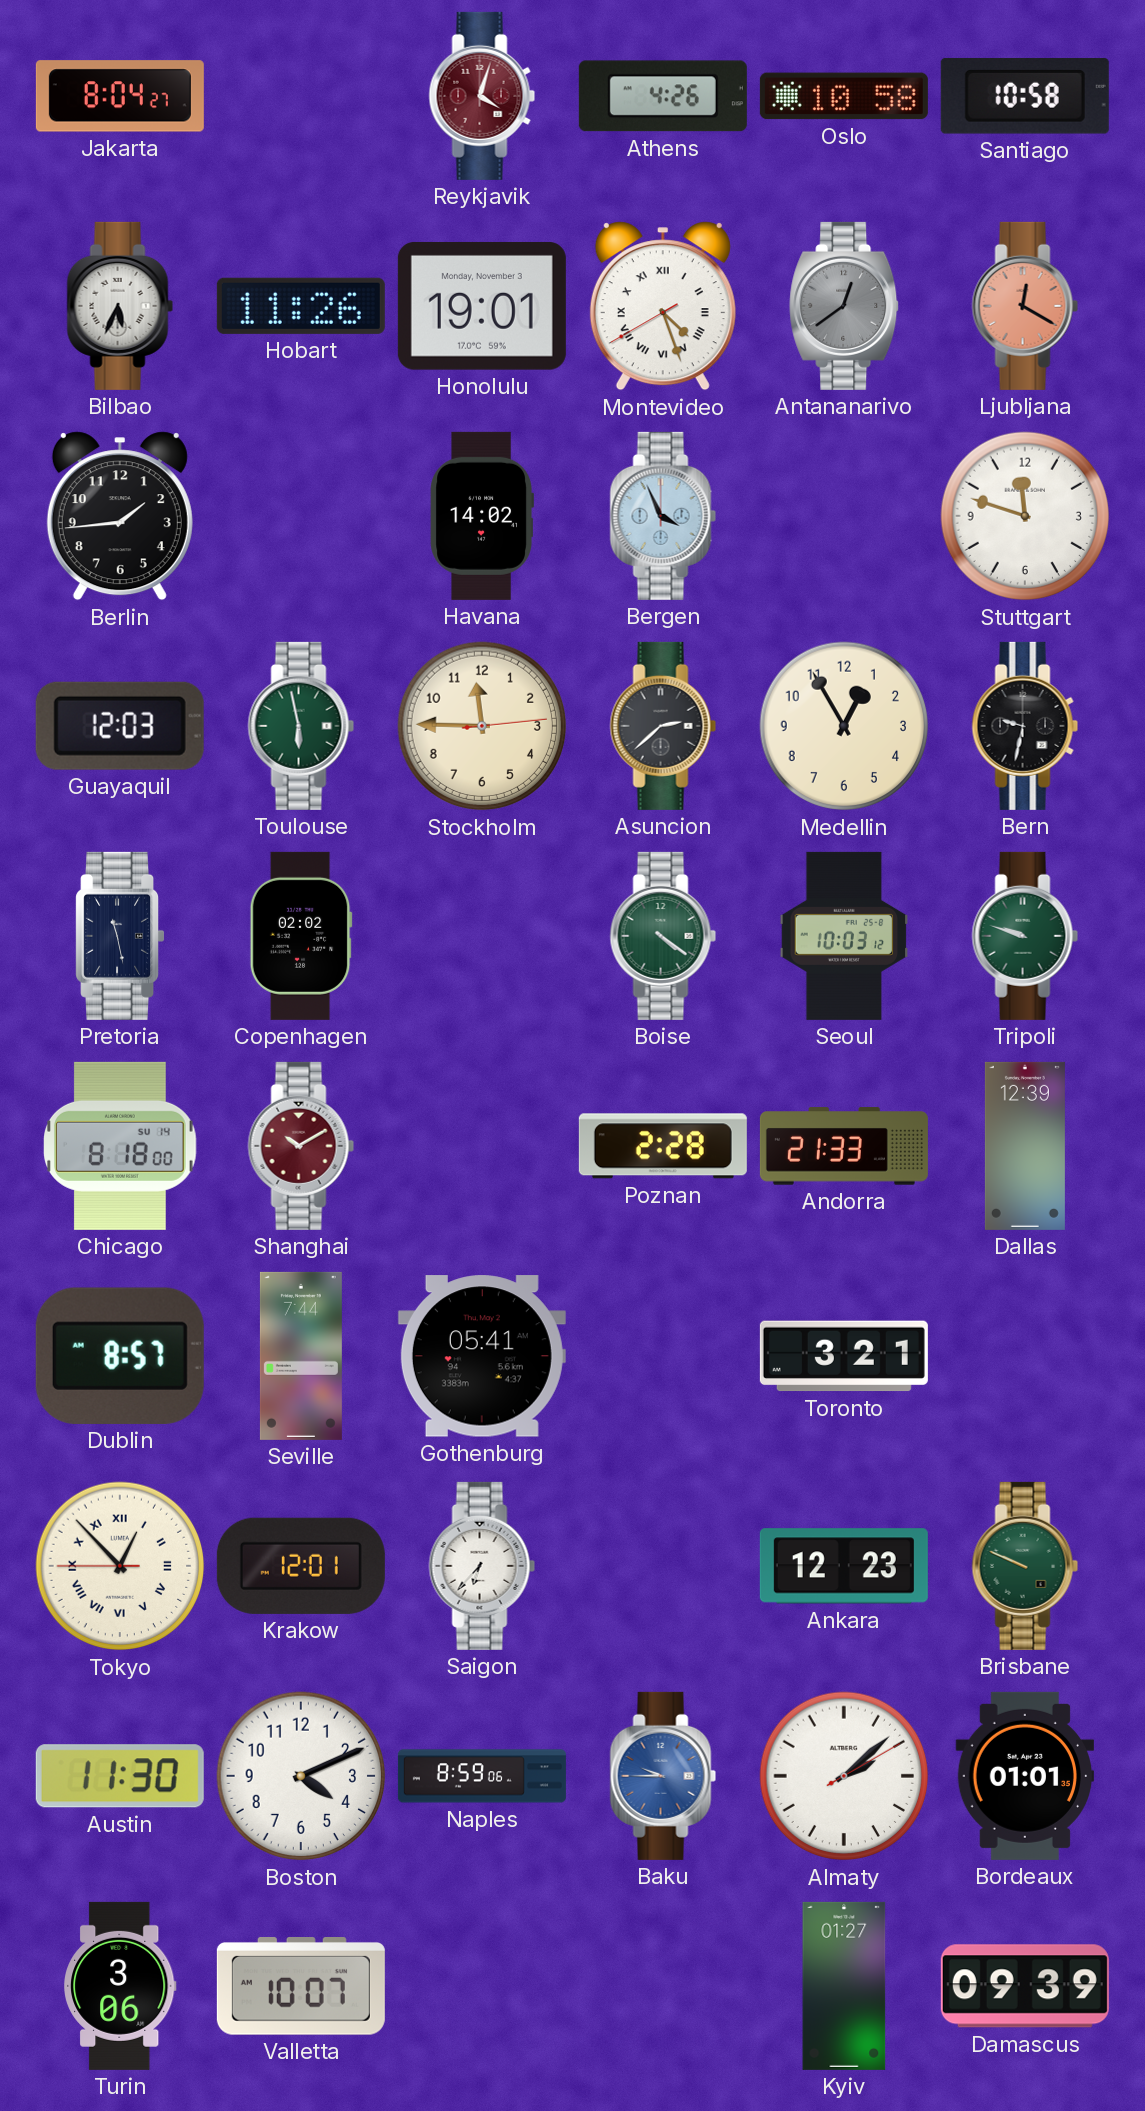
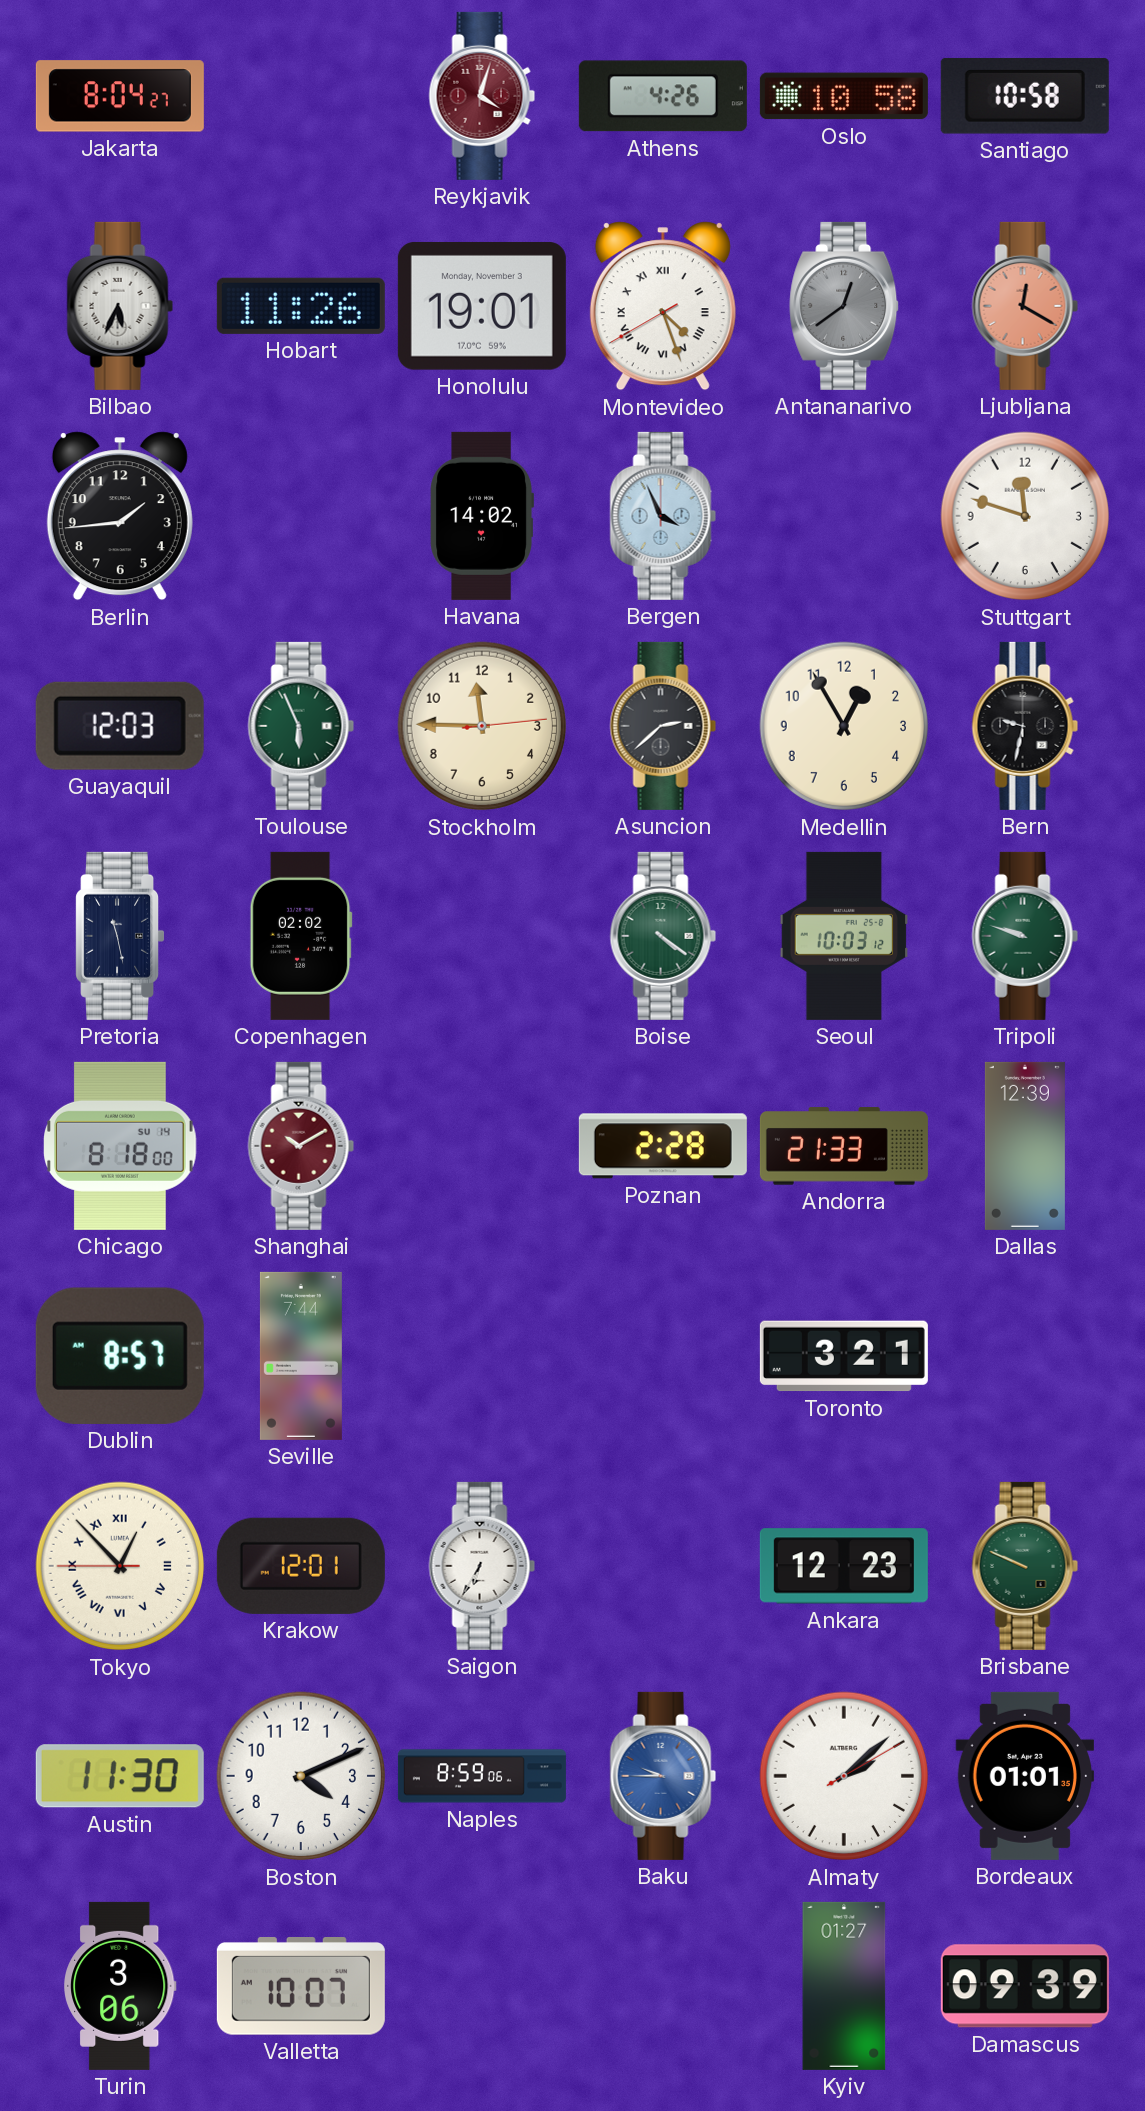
Toulouse: 5:58 -> 5:56 (301, 726)
Gothenburg: 05:41 -> none (482, 1356)
Saigon: 6:37 -> 6:35 (482, 1566)
